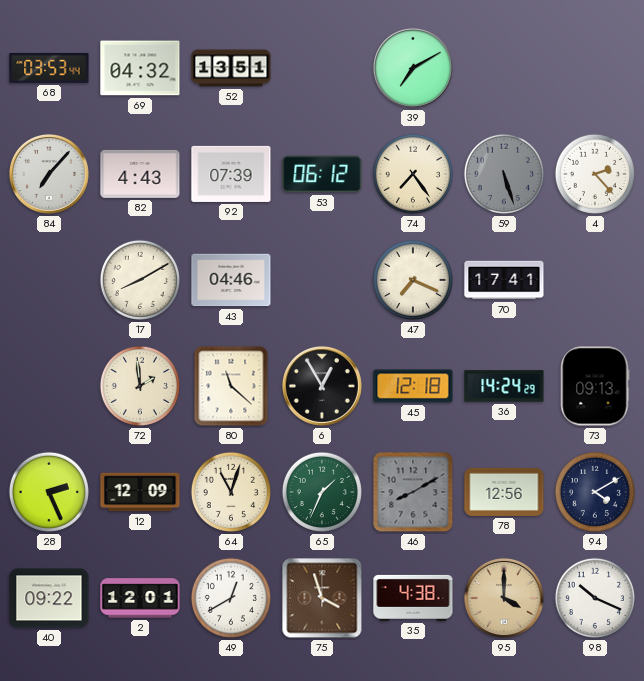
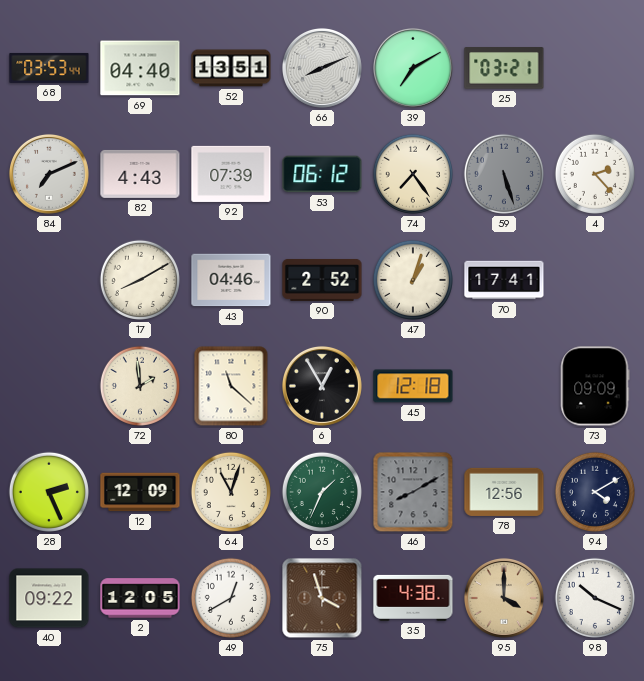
69: 04:32 -> 04:40 (140, 68)
66: none -> 8:11 (322, 68)
25: none -> 03:21 (504, 68)
84: 7:07 -> 7:11 (49, 174)
90: none -> 2:52 (322, 280)
47: 7:19 -> 1:03 (413, 280)
36: 14:24 -> none (504, 386)
73: 09:13 -> 09:09 (595, 386)
2: 12:01 -> 12:05 (140, 598)
